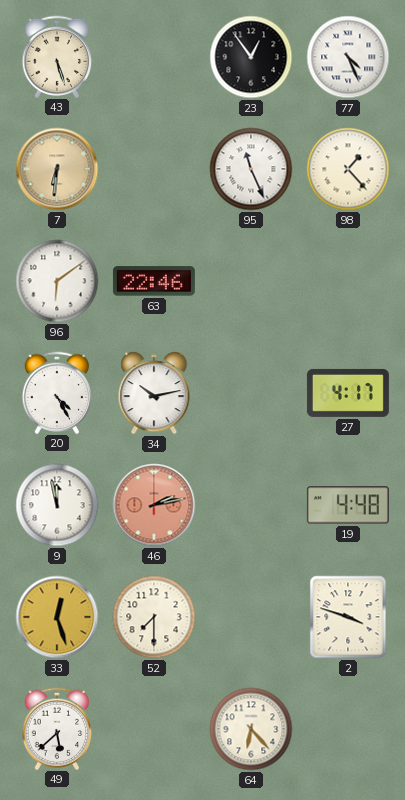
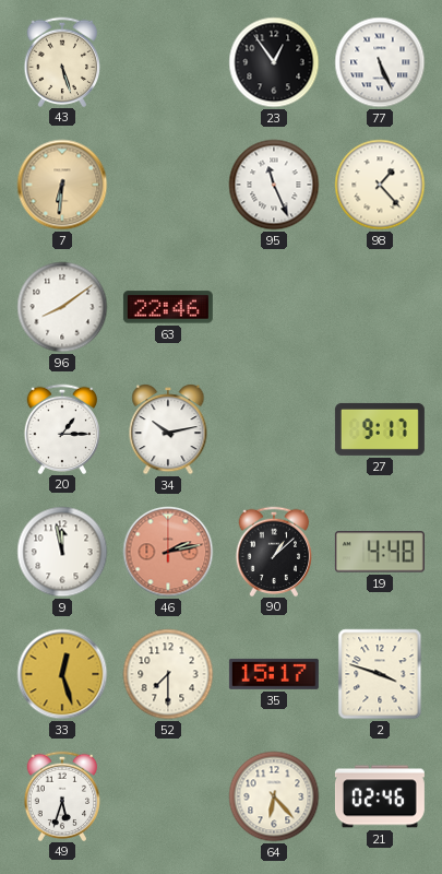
77: 4:26 -> 5:26 (380, 62)
96: 6:09 -> 8:09 (62, 307)
20: 4:25 -> 1:15 (62, 428)
27: 4:17 -> 9:17 (380, 429)
90: none -> 1:08 (274, 551)
35: none -> 15:17 (274, 674)
49: 5:38 -> 5:33 (62, 795)
21: none -> 02:46 (380, 796)
